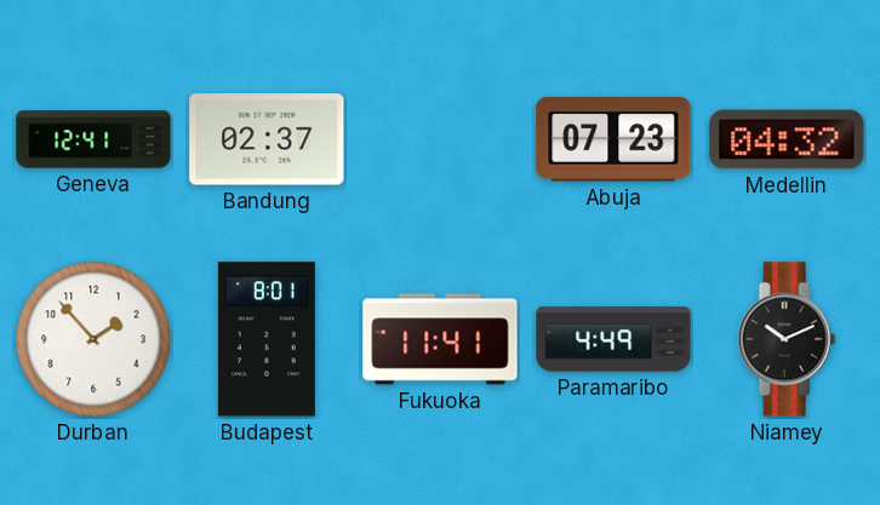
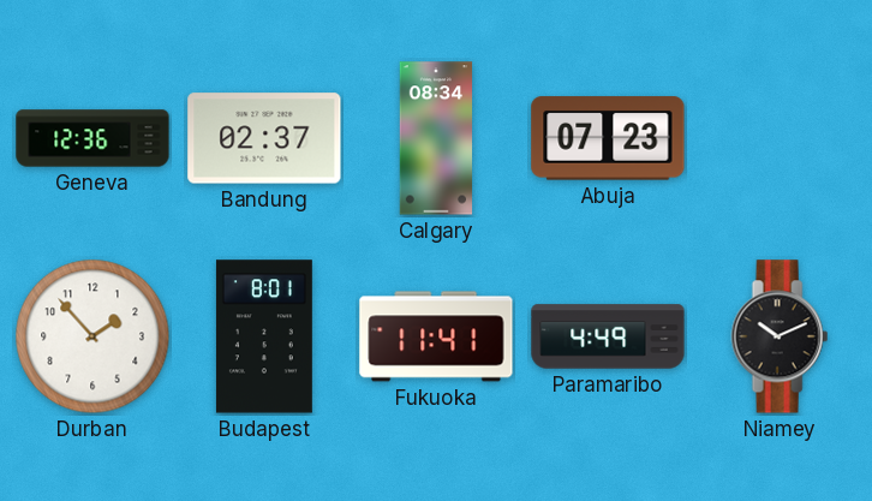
Geneva: 12:41 -> 12:36 (92, 138)
Calgary: none -> 08:34 (436, 138)
Medellin: 04:32 -> none (787, 139)
